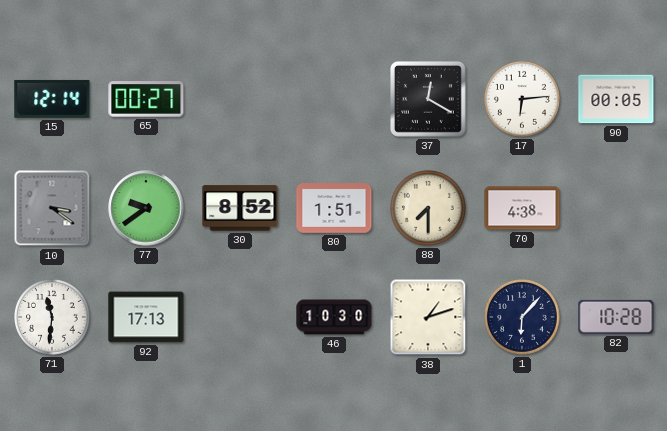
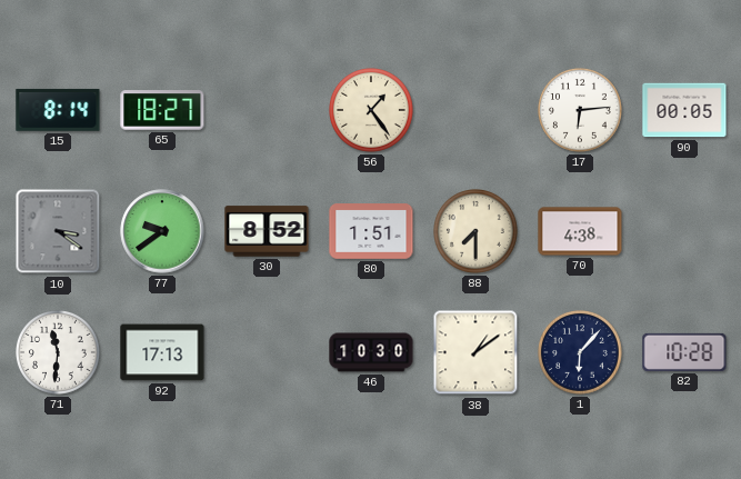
15: 12:14 -> 8:14 (58, 110)
65: 00:27 -> 18:27 (162, 110)
56: none -> 1:24 (372, 111)
37: 12:20 -> none (428, 99)
38: 1:12 -> 1:09 (475, 352)
